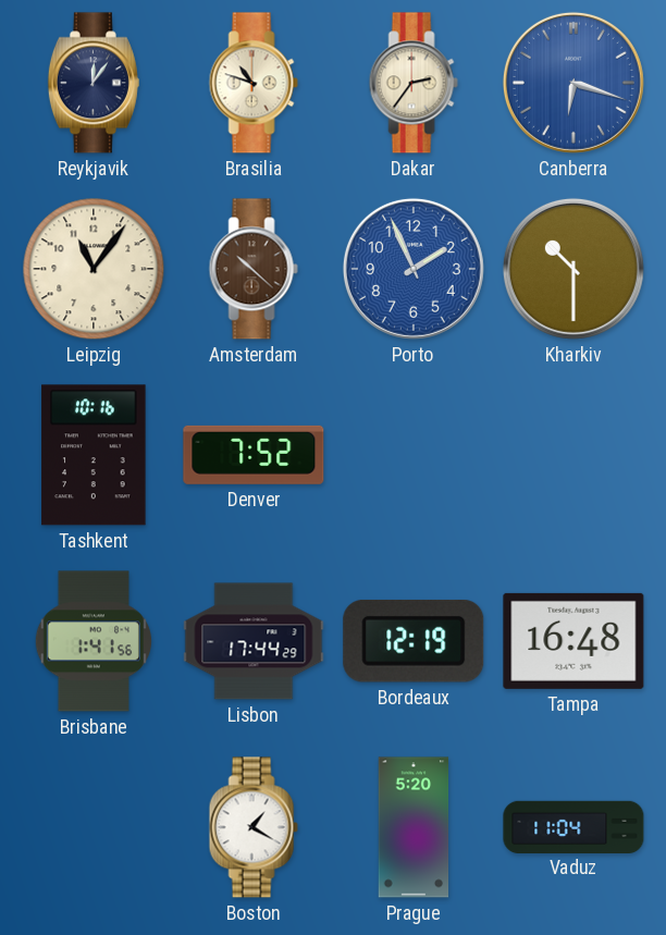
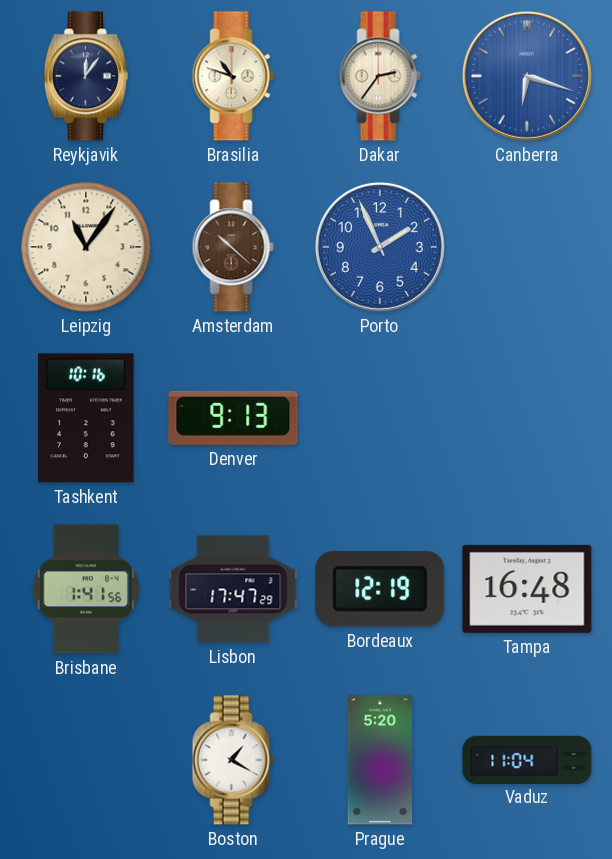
Kharkiv: 10:30 -> none (573, 269)
Denver: 7:52 -> 9:13 (233, 418)
Lisbon: 17:44 -> 17:47 (233, 589)
